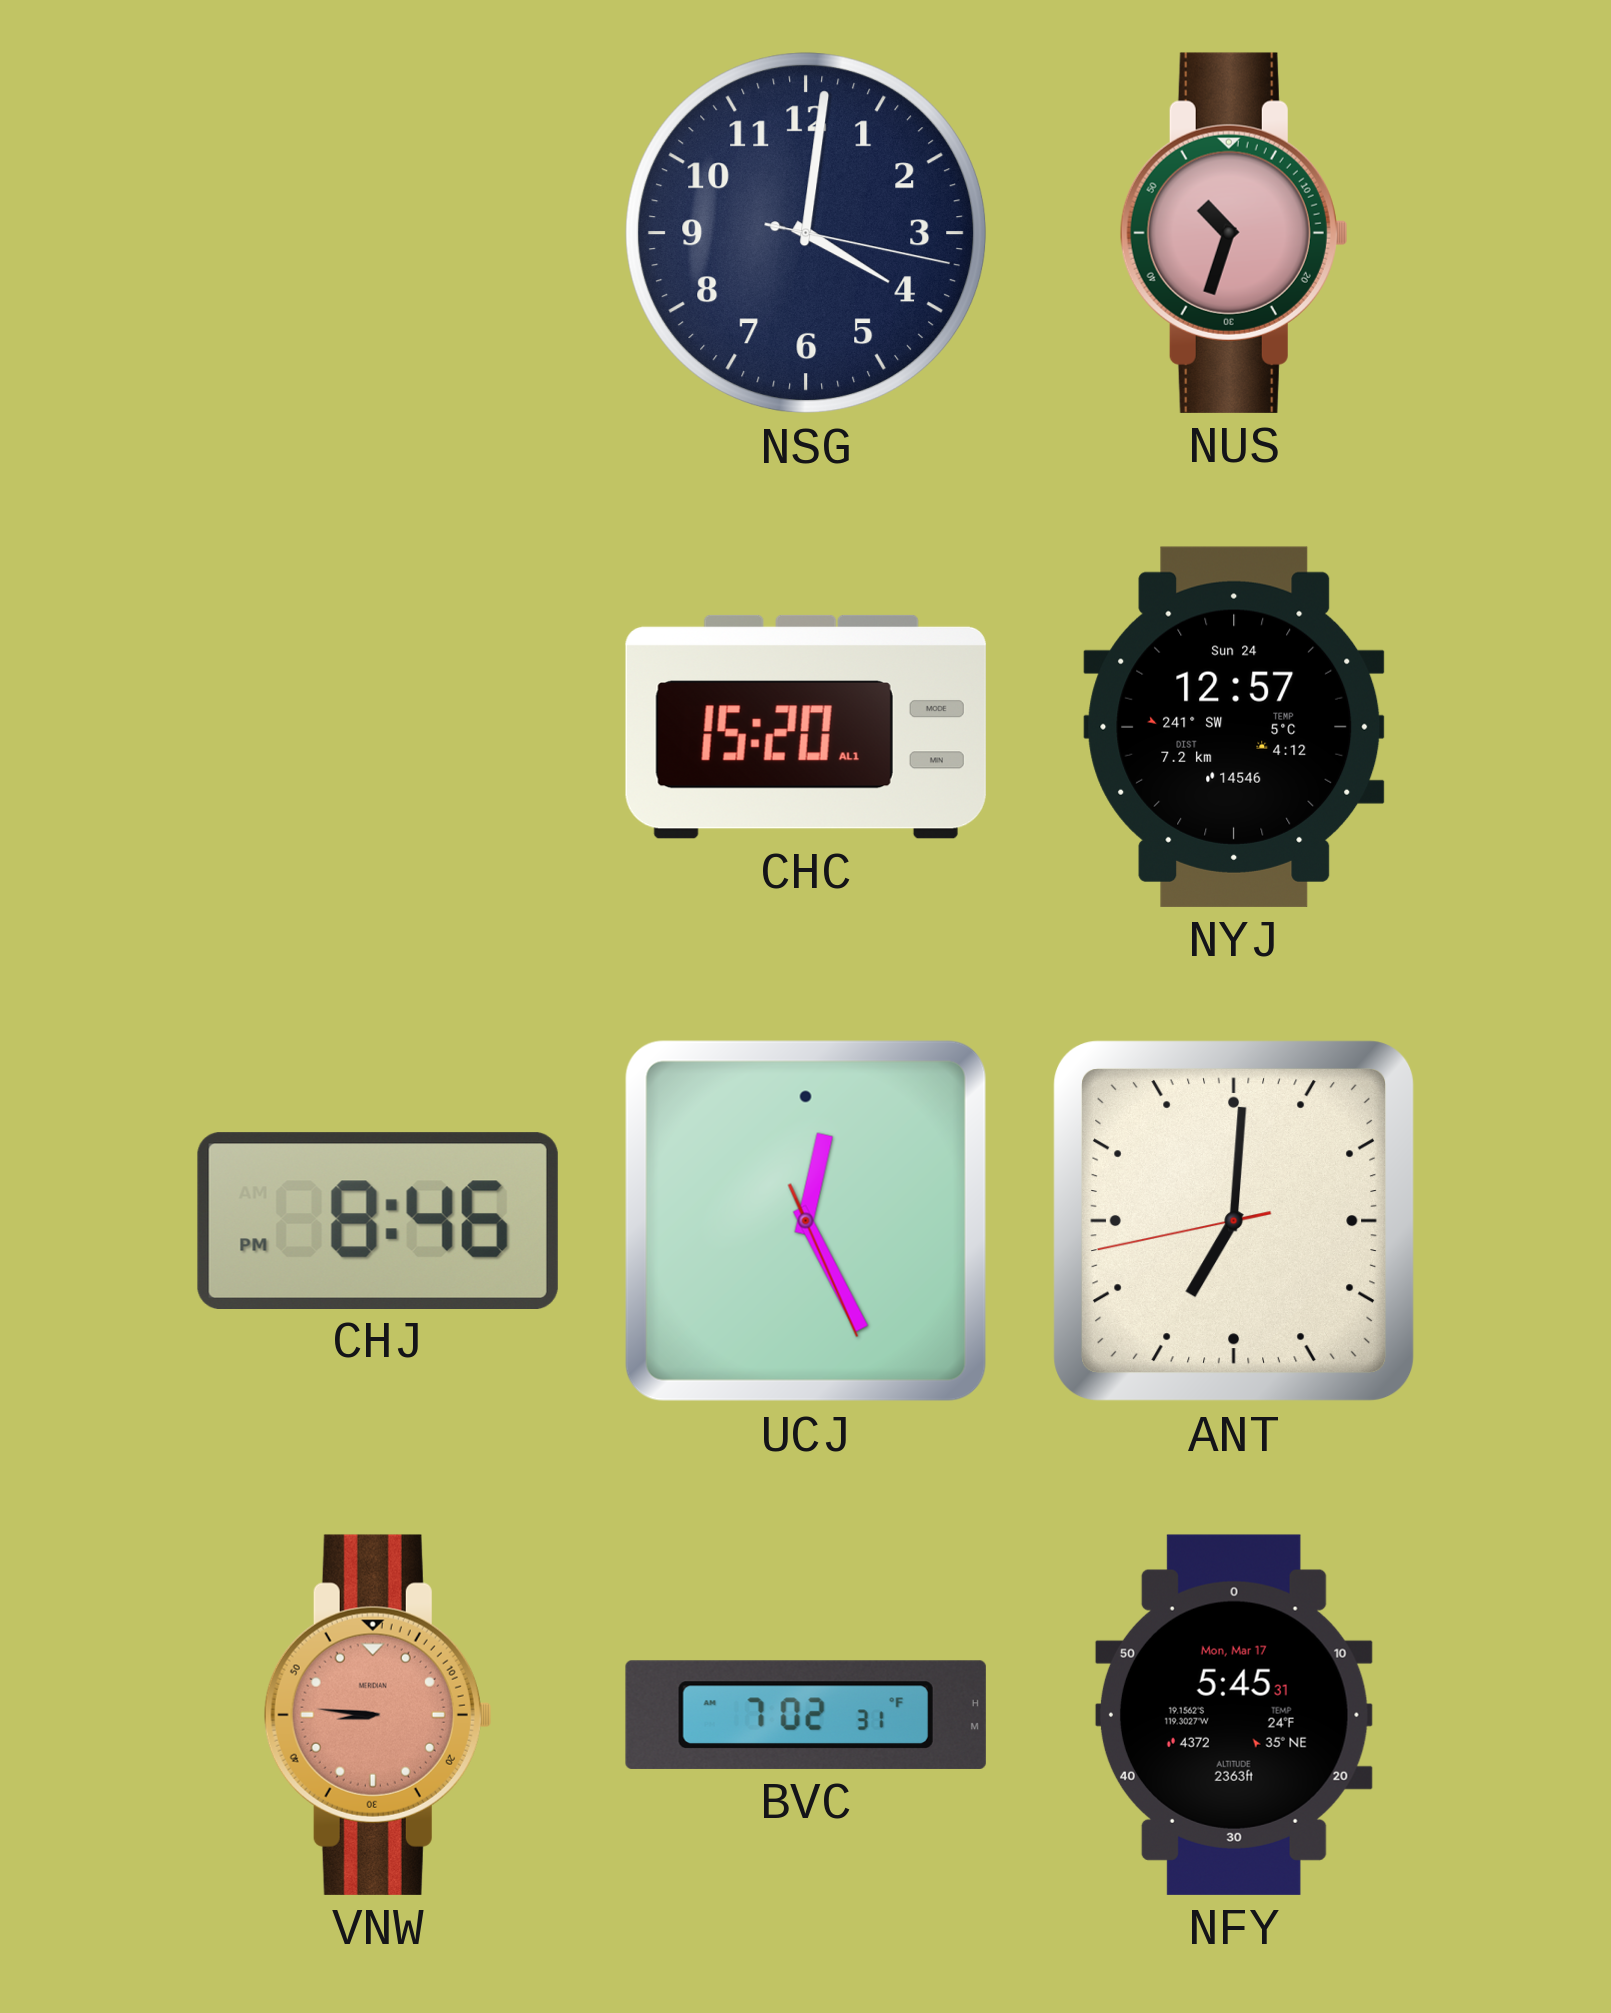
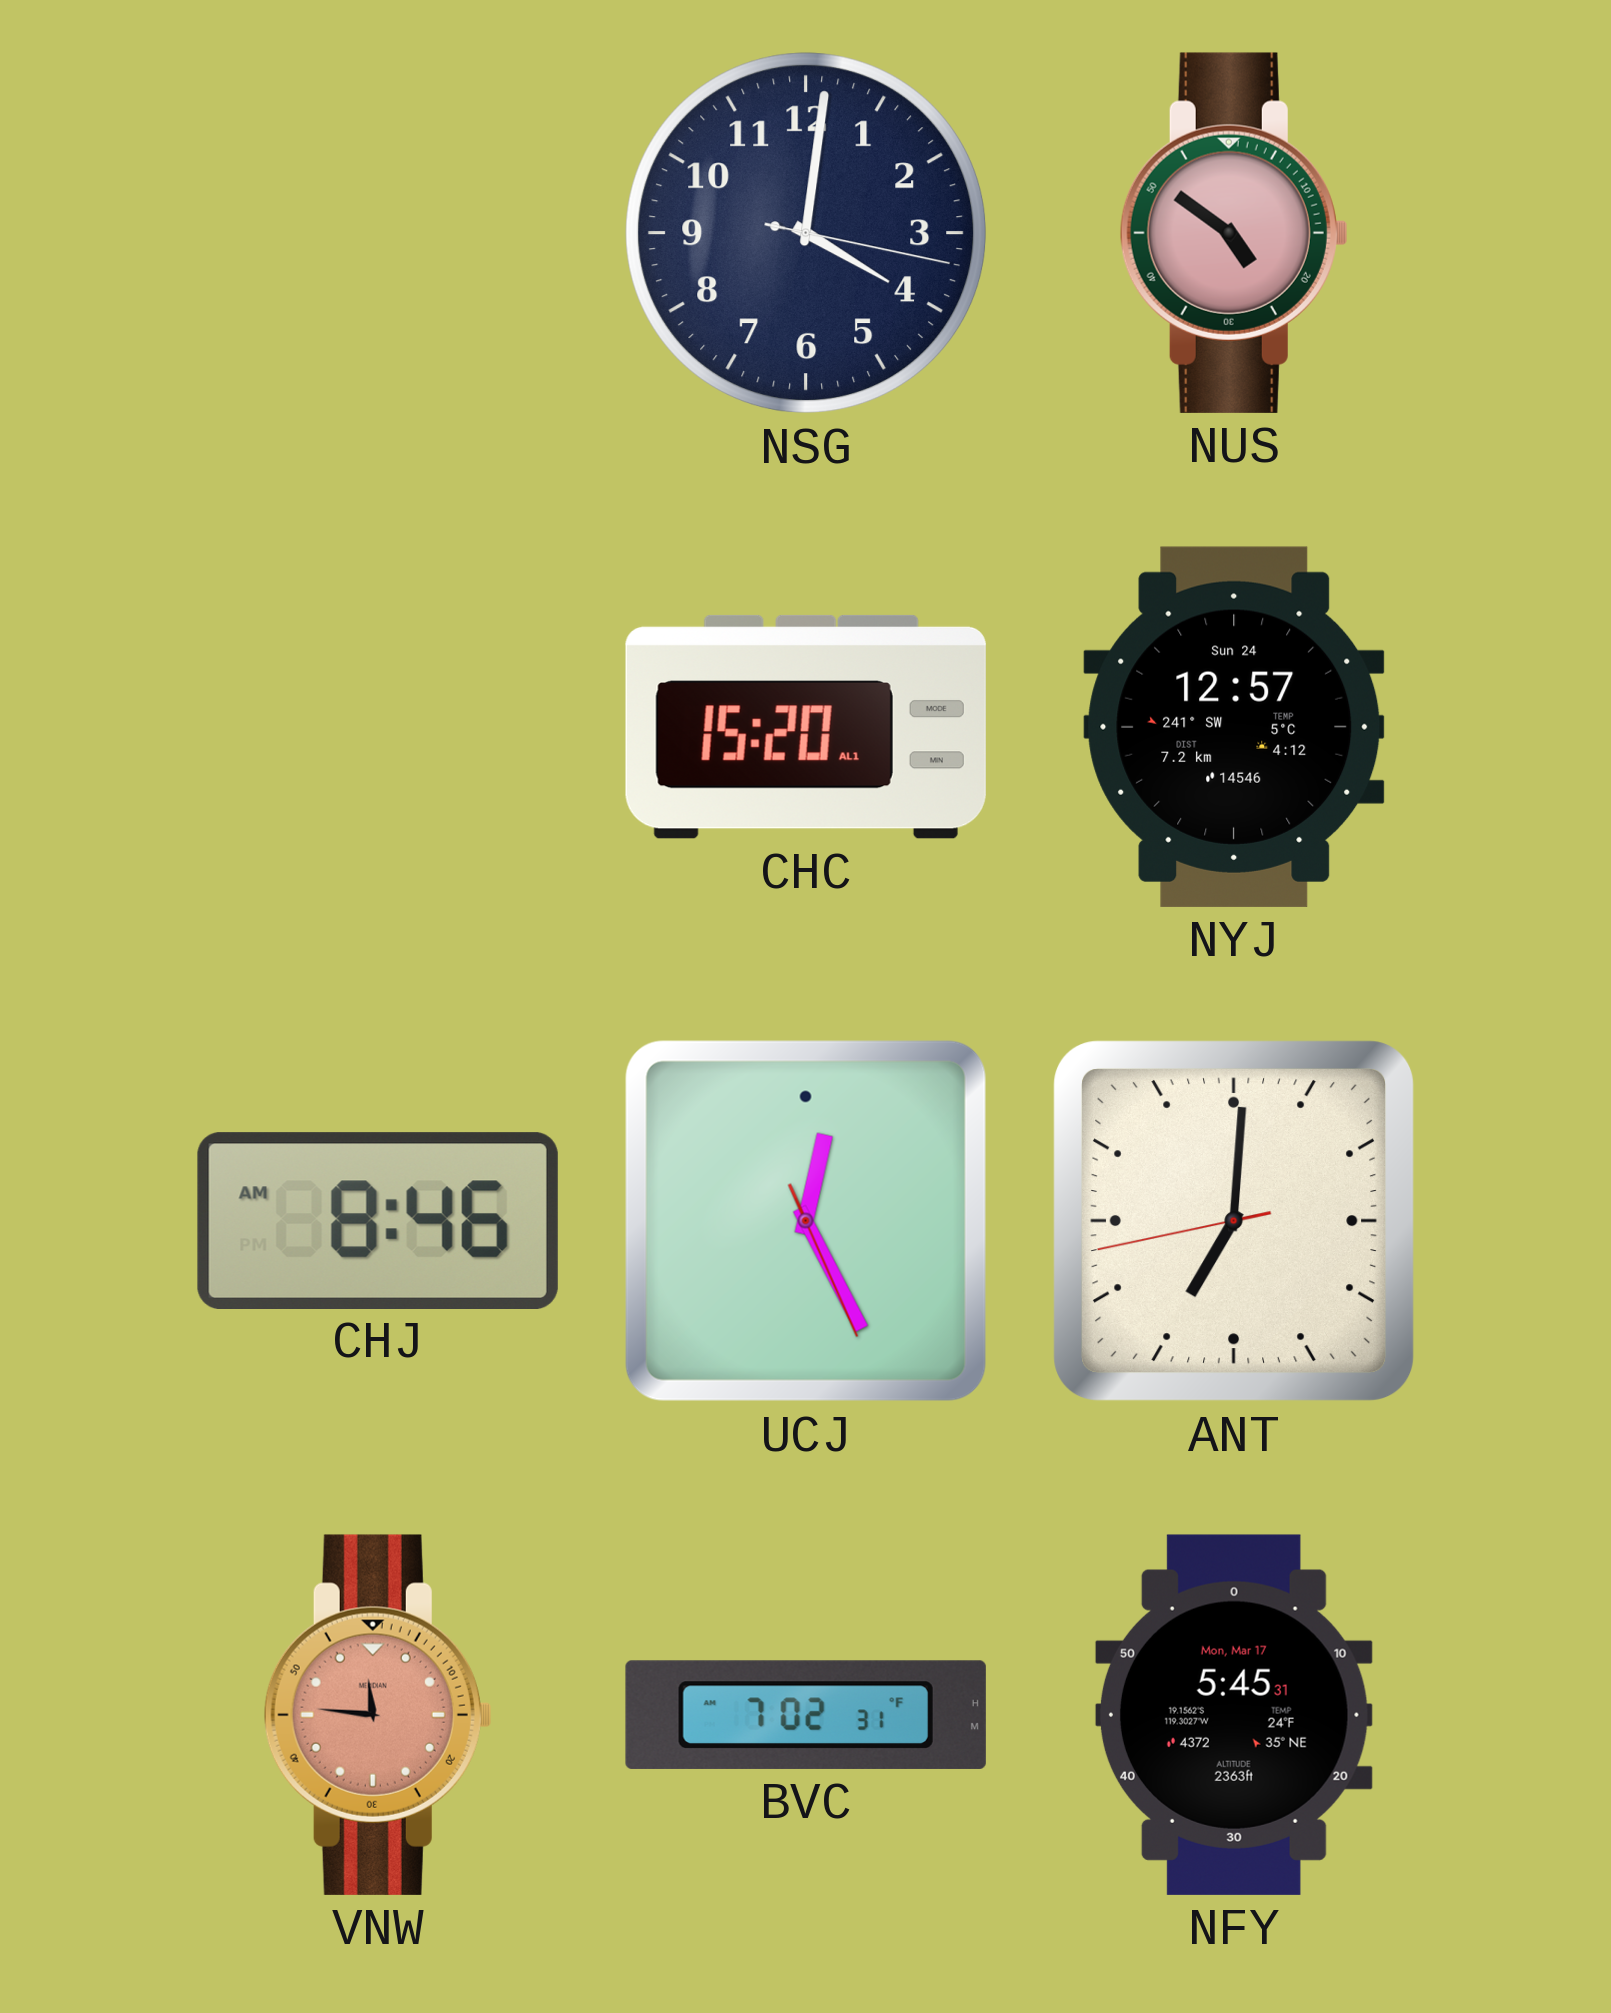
NUS: 10:33 -> 4:51 (1234, 233)
CHJ: 8:46 PM -> 8:46 AM (378, 1220)
VNW: 8:46 -> 11:46 (378, 1715)
